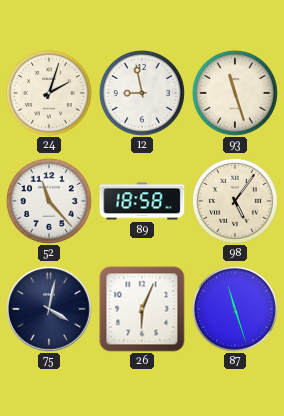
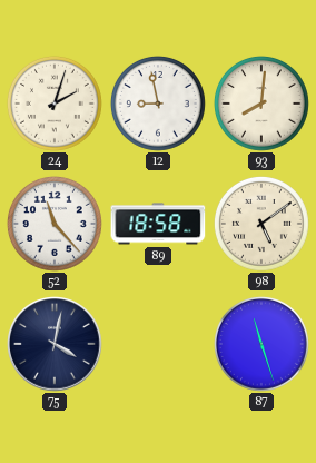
93: 11:27 -> 8:01 (261, 104)
98: 5:06 -> 5:09 (261, 224)
26: 6:04 -> none (142, 309)
